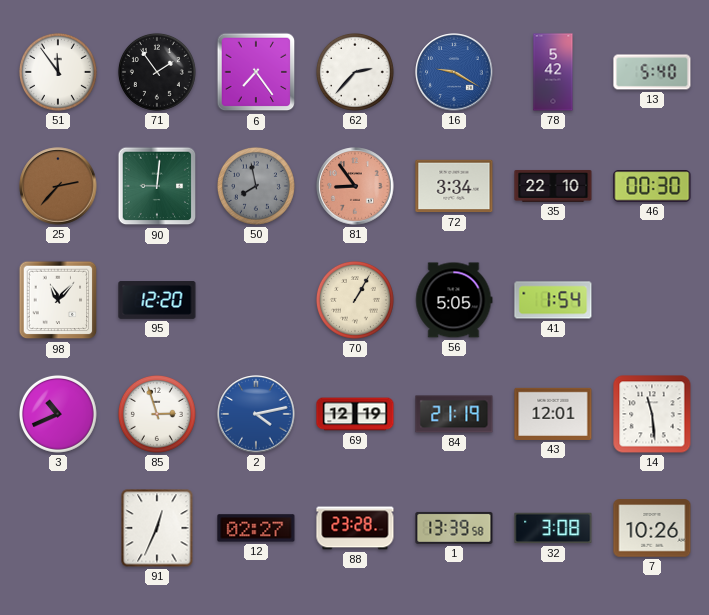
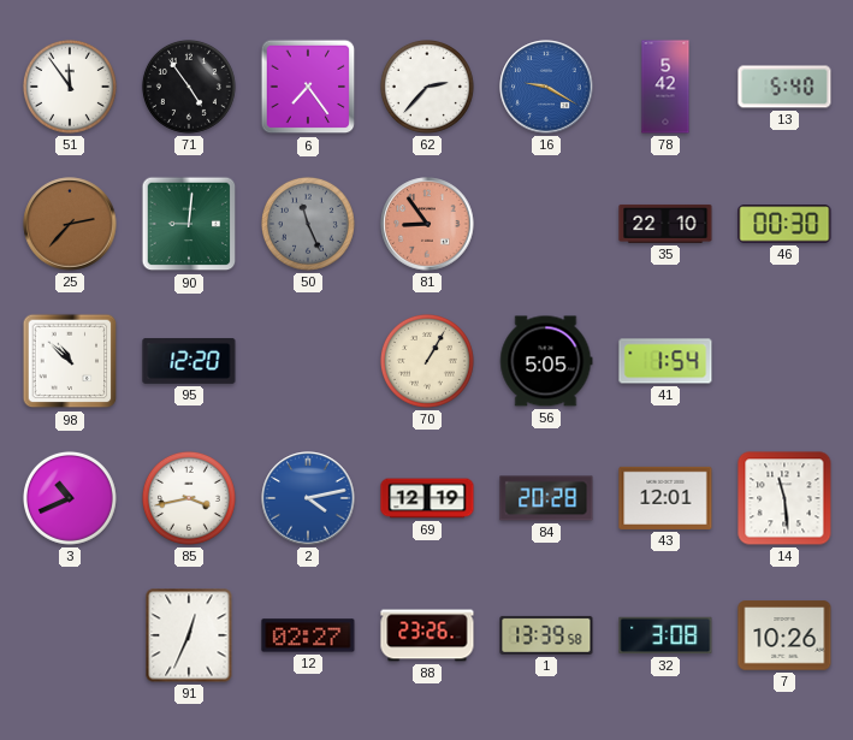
71: 1:54 -> 4:54 (189, 87)
50: 7:58 -> 11:26 (308, 224)
72: 3:34 -> none (454, 186)
98: 11:07 -> 10:52 (70, 361)
85: 2:57 -> 3:43 (189, 498)
84: 21:19 -> 20:28 (546, 498)
88: 23:28 -> 23:26 (427, 635)
